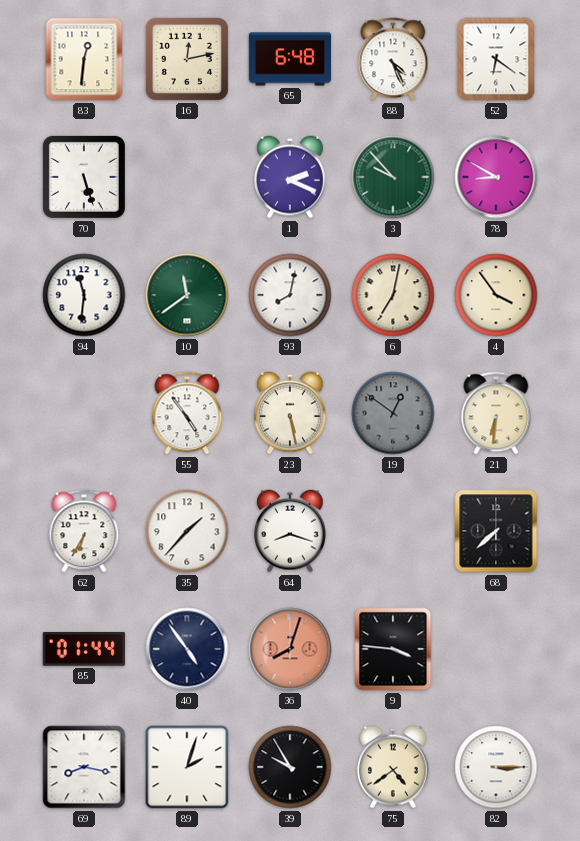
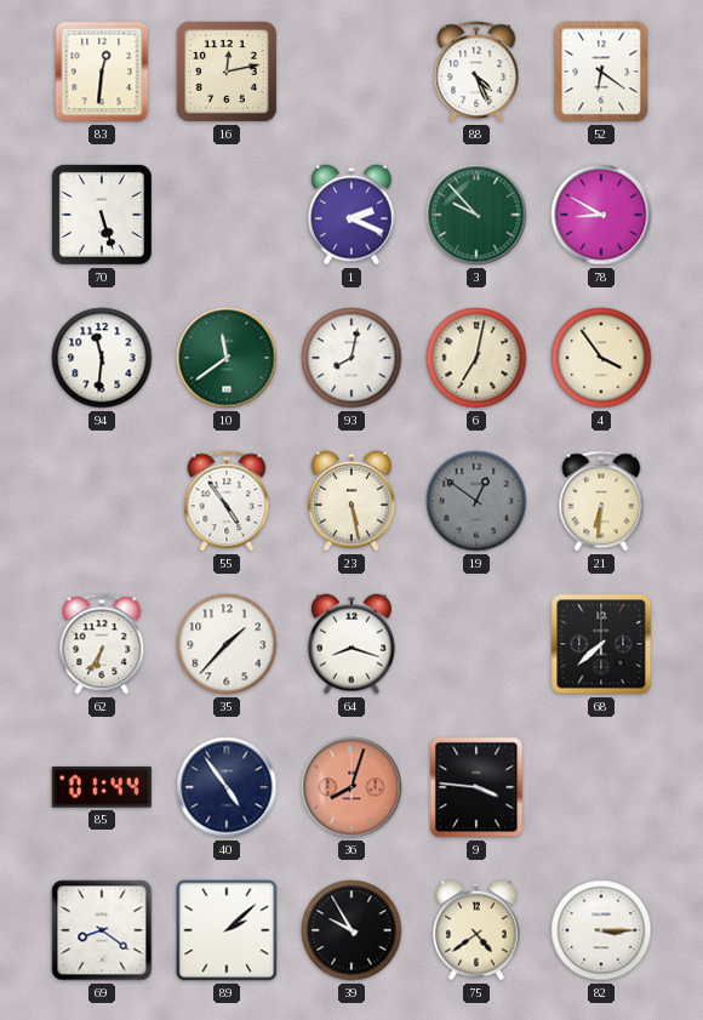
65: 6:48 -> none (290, 59)
69: 8:17 -> 8:21 (102, 930)
89: 2:03 -> 2:08 (227, 930)
